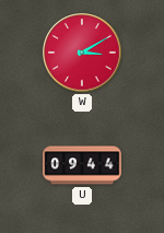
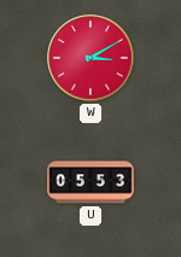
U: 09:44 -> 05:53 (91, 182)
